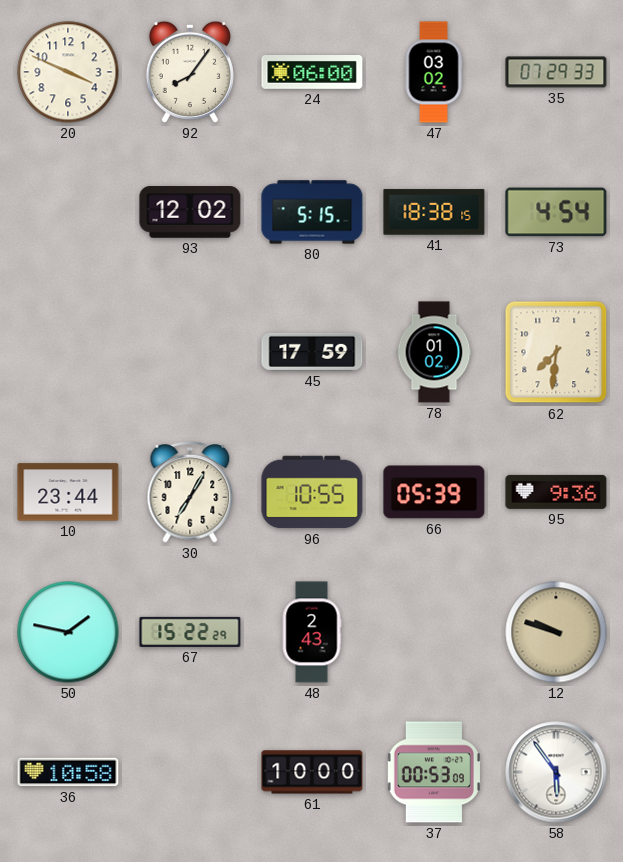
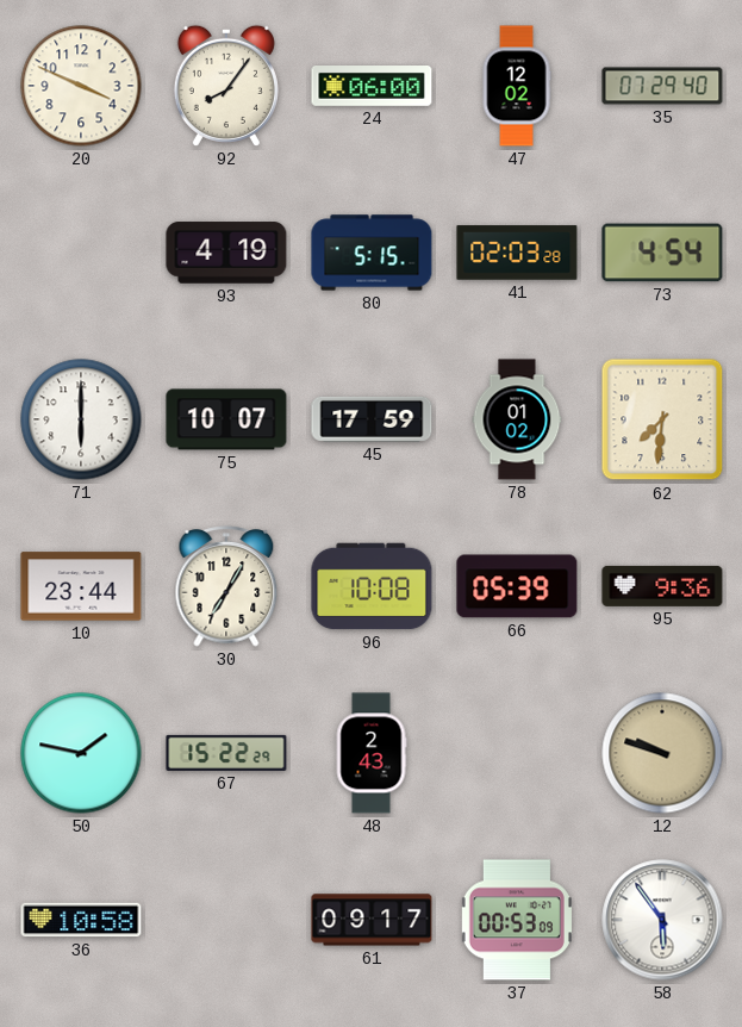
47: 03:02 -> 12:02 (517, 86)
35: 07:29:33 -> 07:29:40 (662, 86)
93: 12:02 -> 4:19 (226, 253)
41: 18:38 -> 02:03 (517, 253)
71: none -> 6:00 (81, 419)
75: none -> 10:07 (226, 419)
96: 10:55 -> 10:08 (372, 586)
61: 10:00 -> 09:17 (372, 920)
